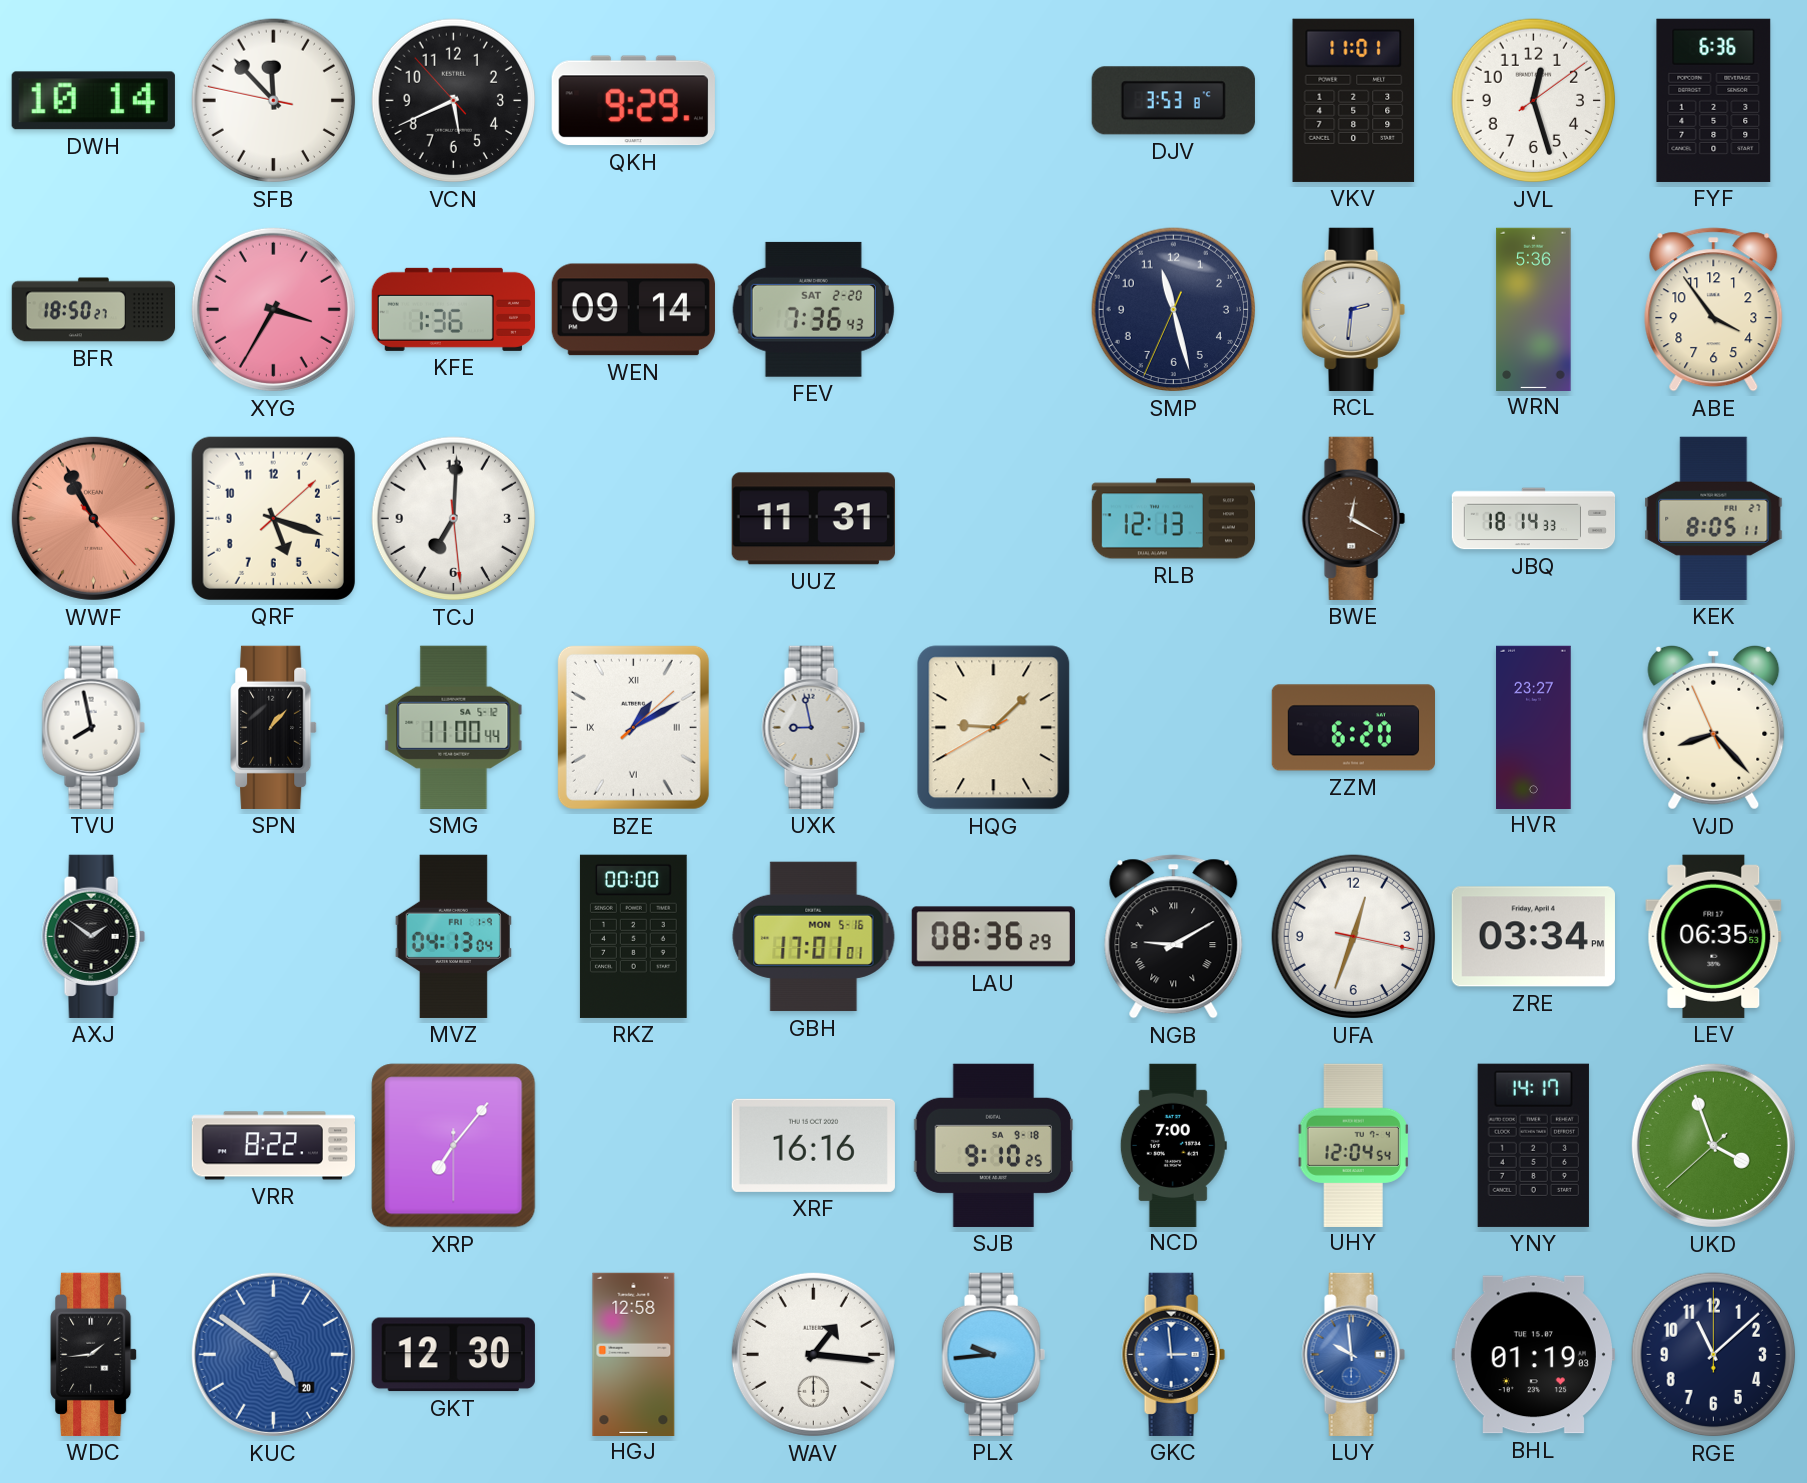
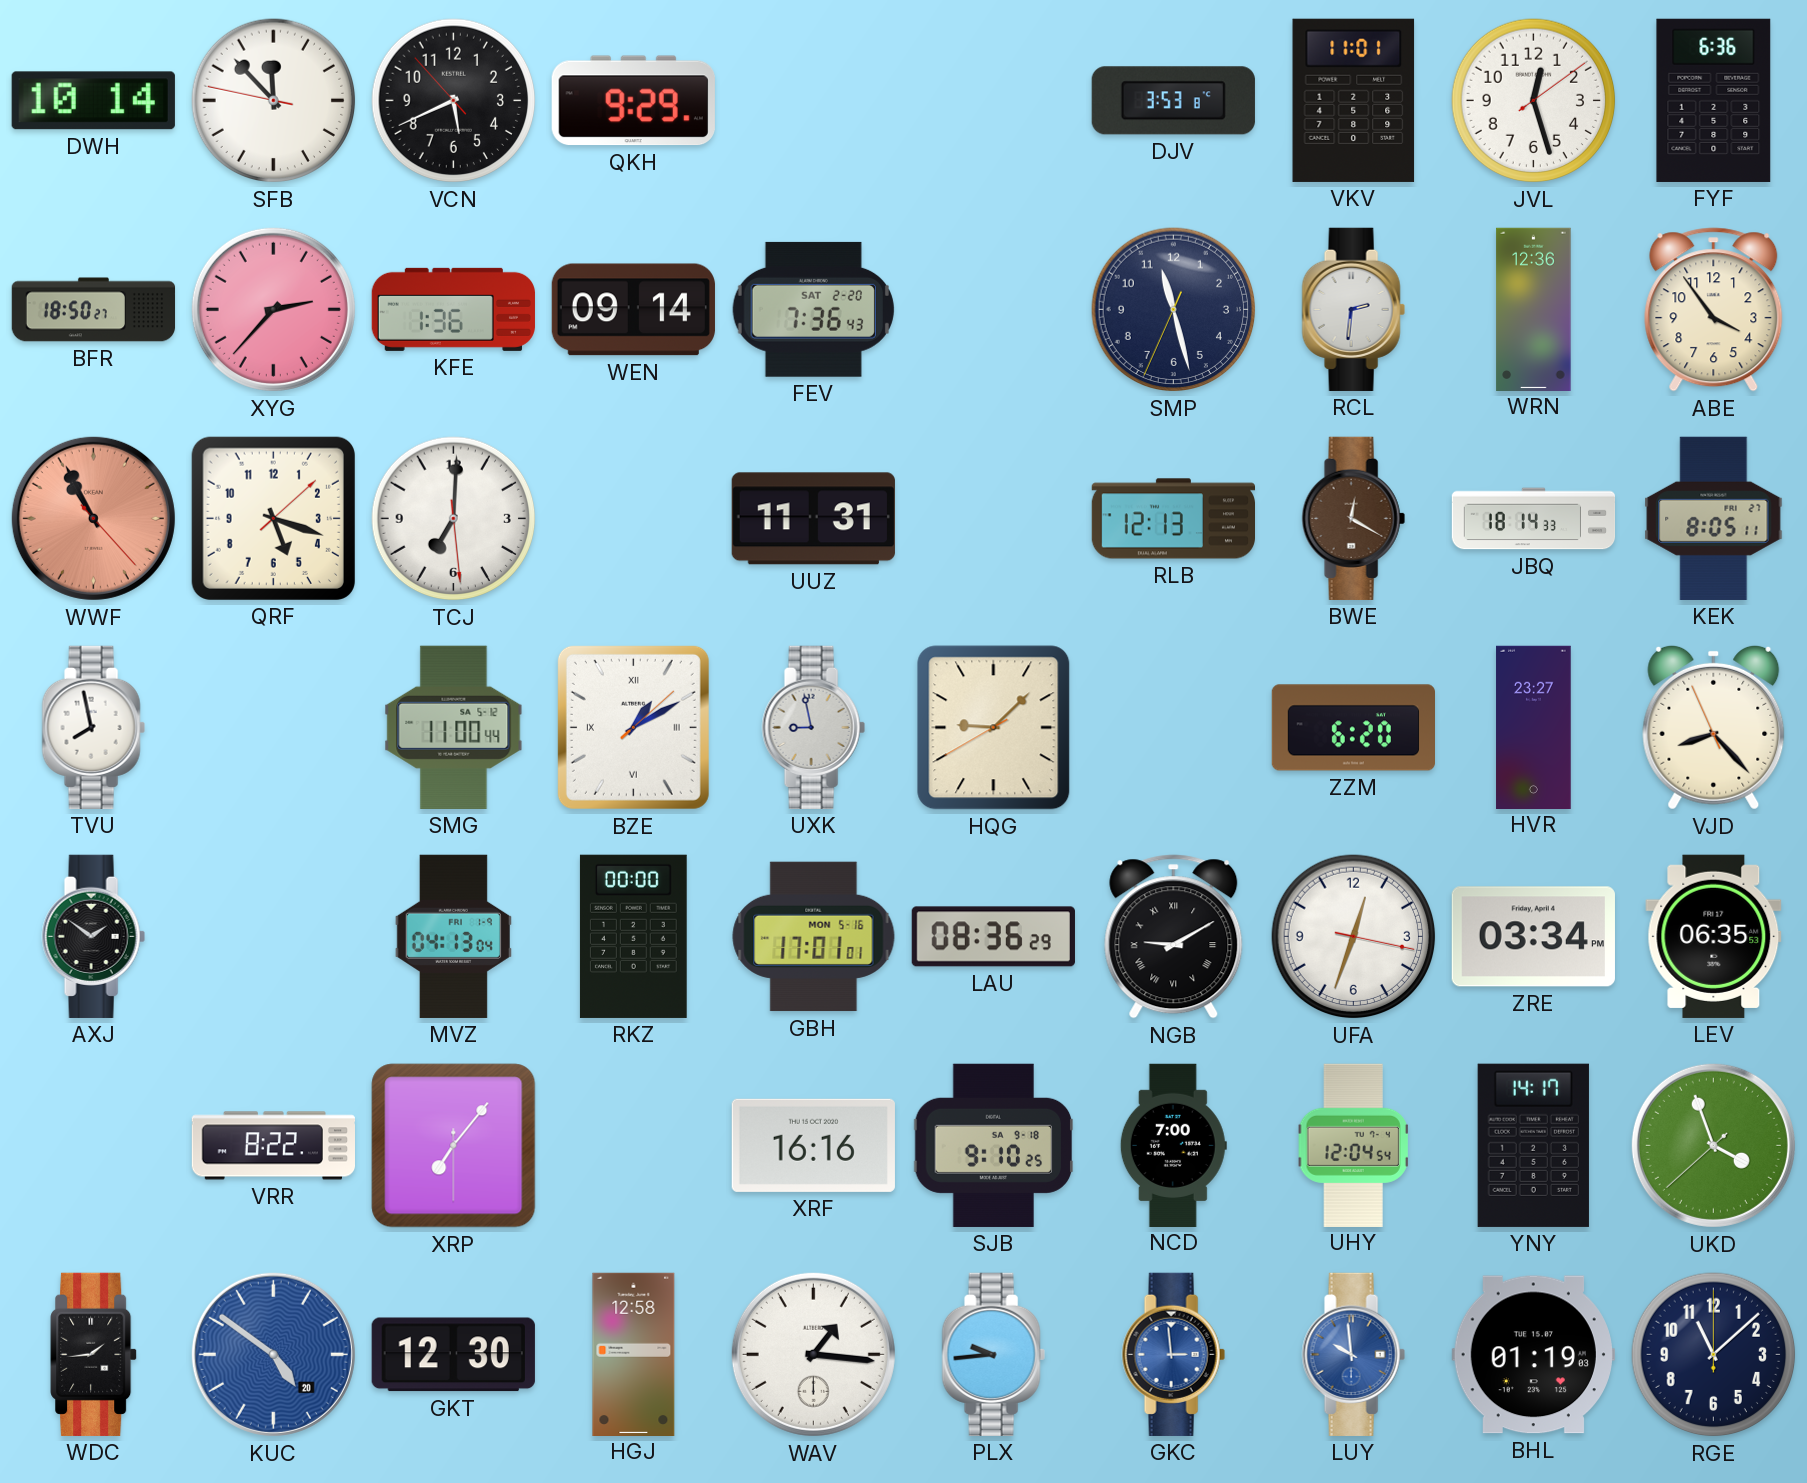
XYG: 3:35 -> 2:37 (273, 309)
WRN: 5:36 -> 12:36 (1534, 309)
SPN: 1:07 -> none (274, 727)
